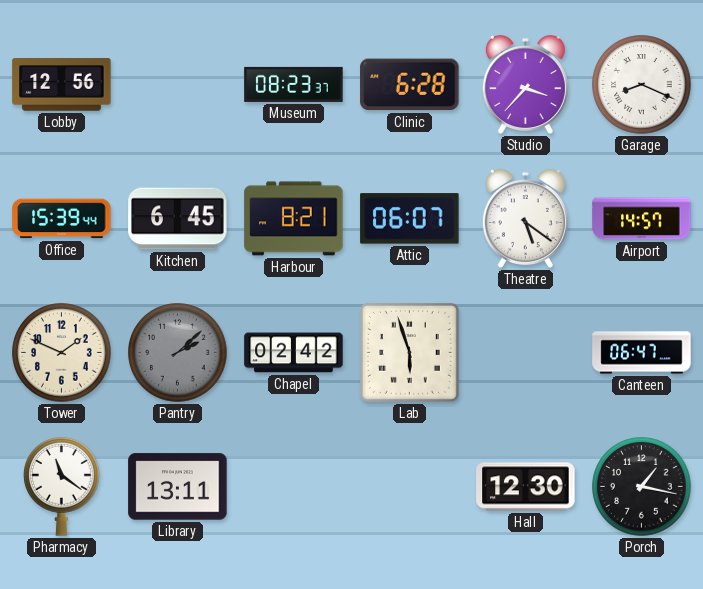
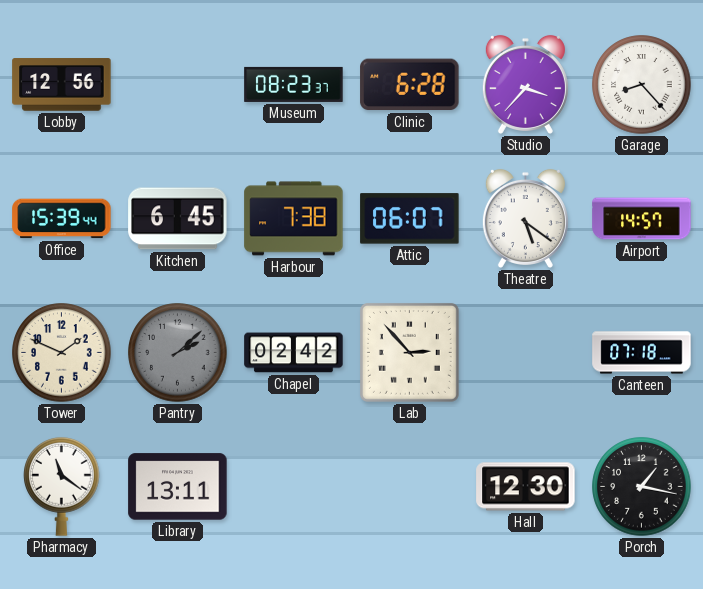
Garage: 8:19 -> 8:23 (642, 85)
Harbour: 8:21 -> 7:38 (294, 219)
Lab: 5:57 -> 2:53 (409, 352)
Canteen: 06:47 -> 07:18 (642, 353)
